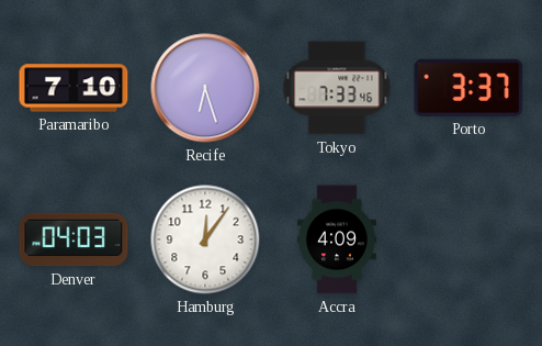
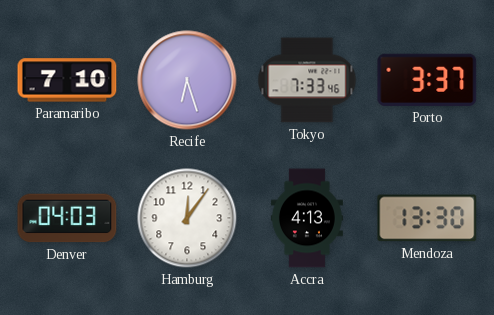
Accra: 4:09 -> 4:13 (307, 218)
Mendoza: none -> 13:30 (427, 218)
